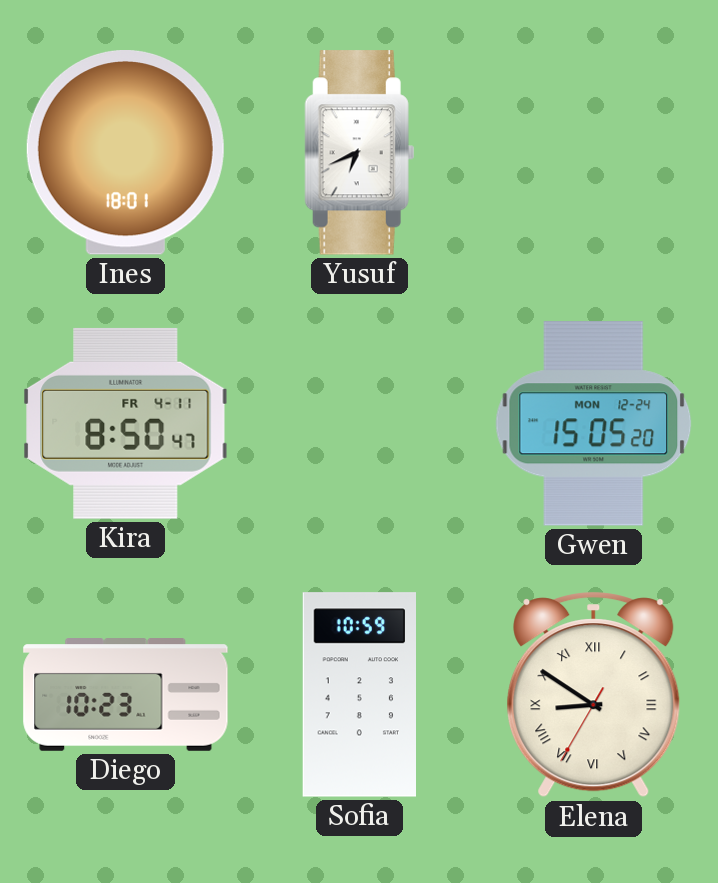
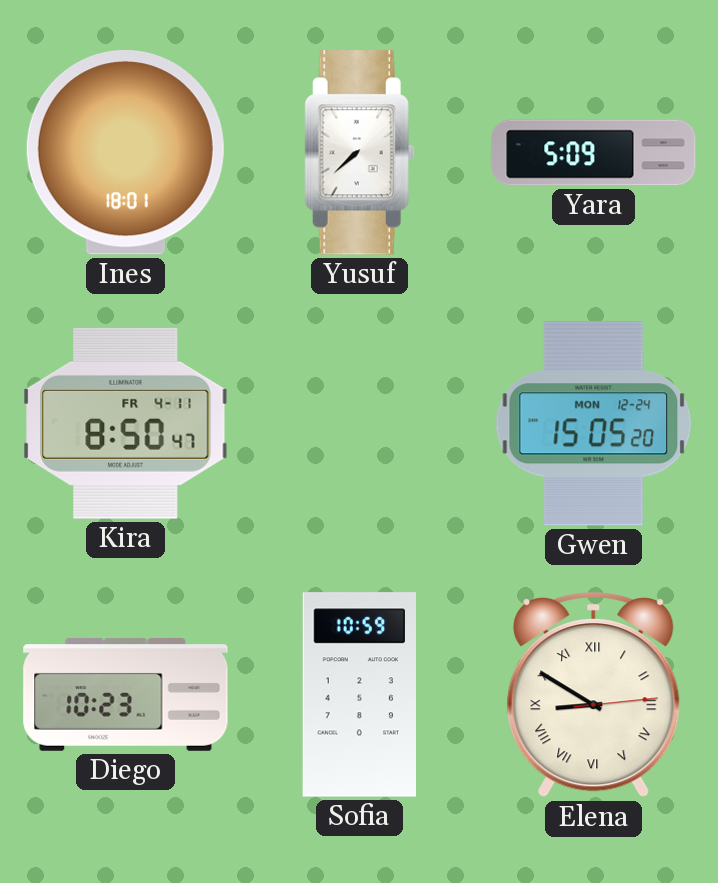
Yusuf: 6:41 -> 7:38 (359, 153)
Yara: none -> 5:09 (594, 153)
Elena: 8:50:35 -> 8:50:14 (594, 695)
